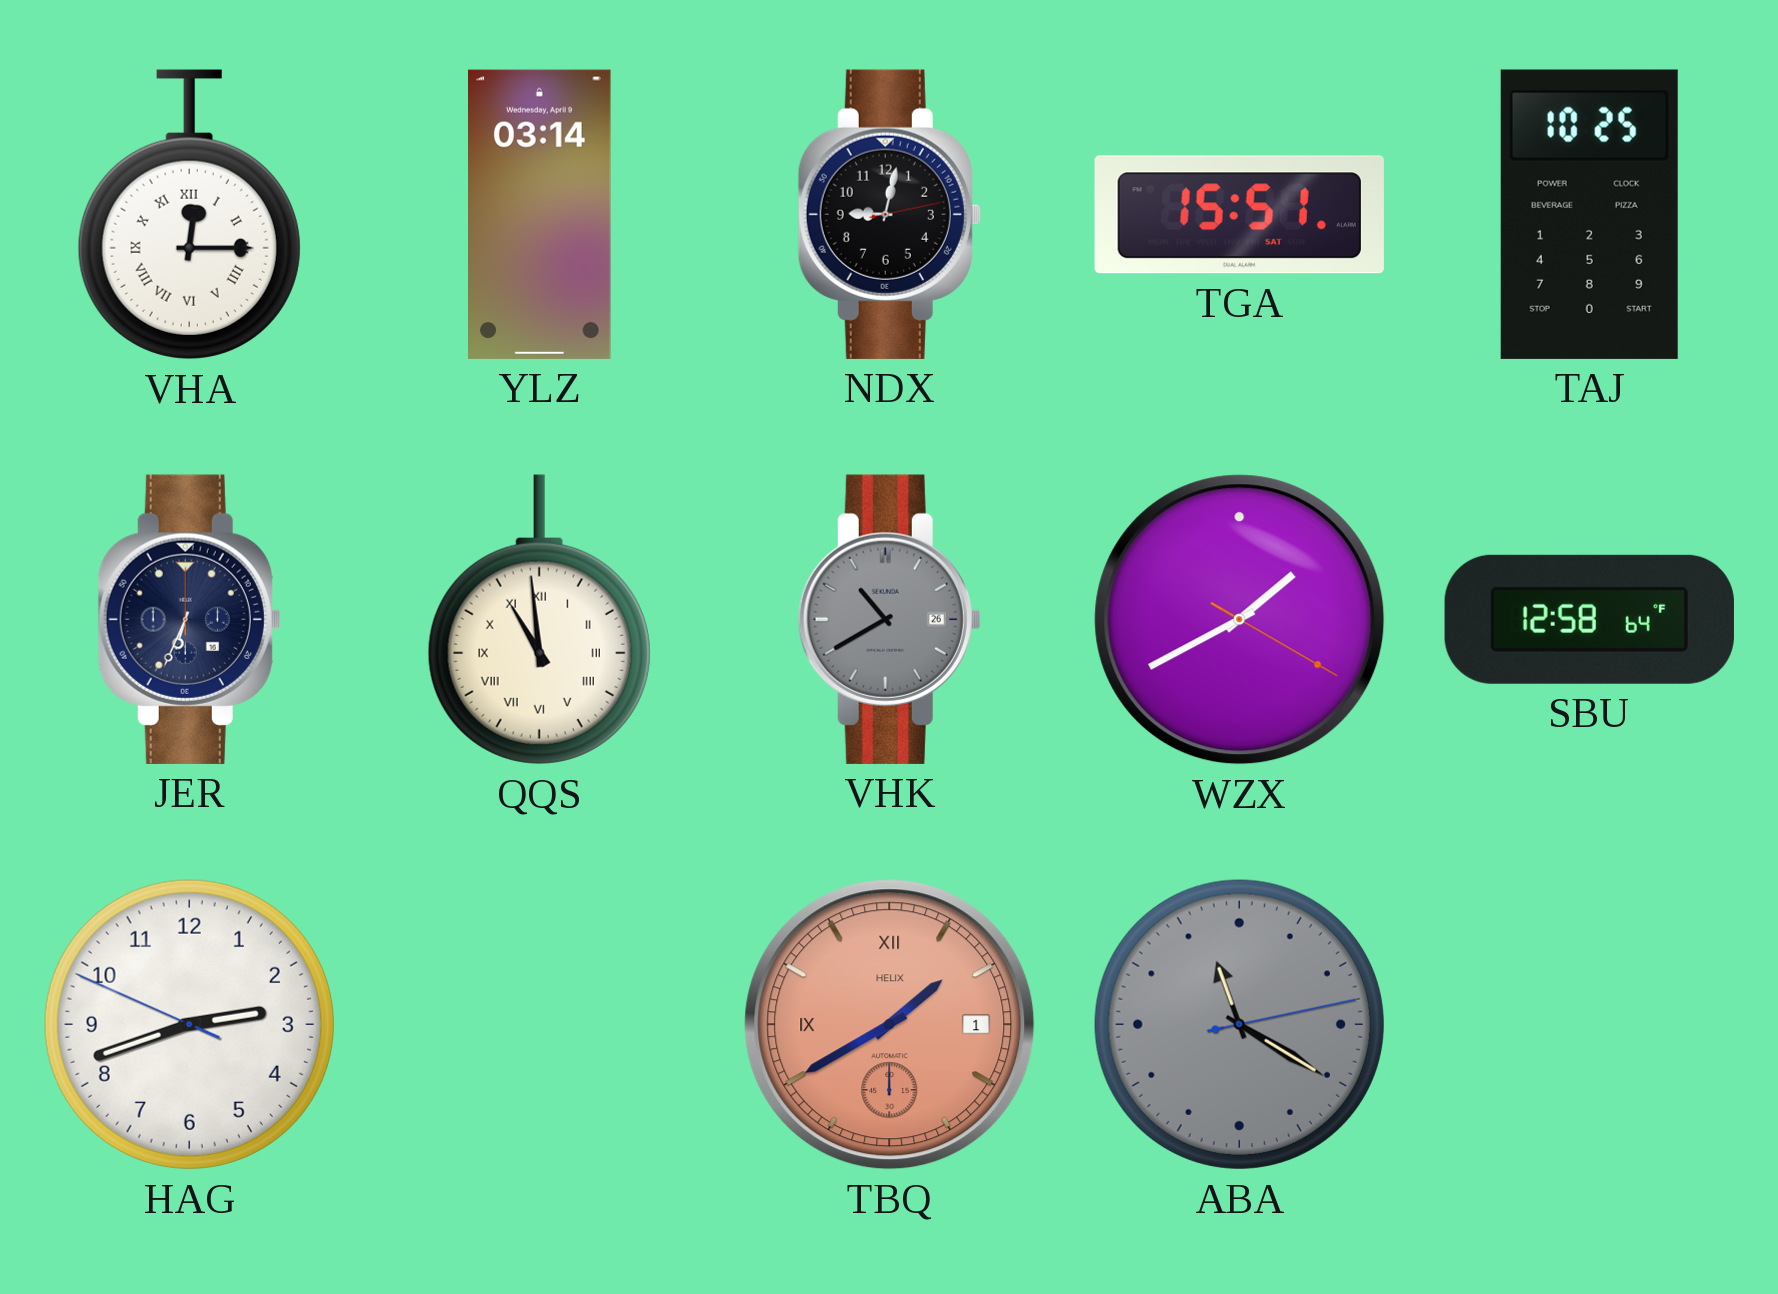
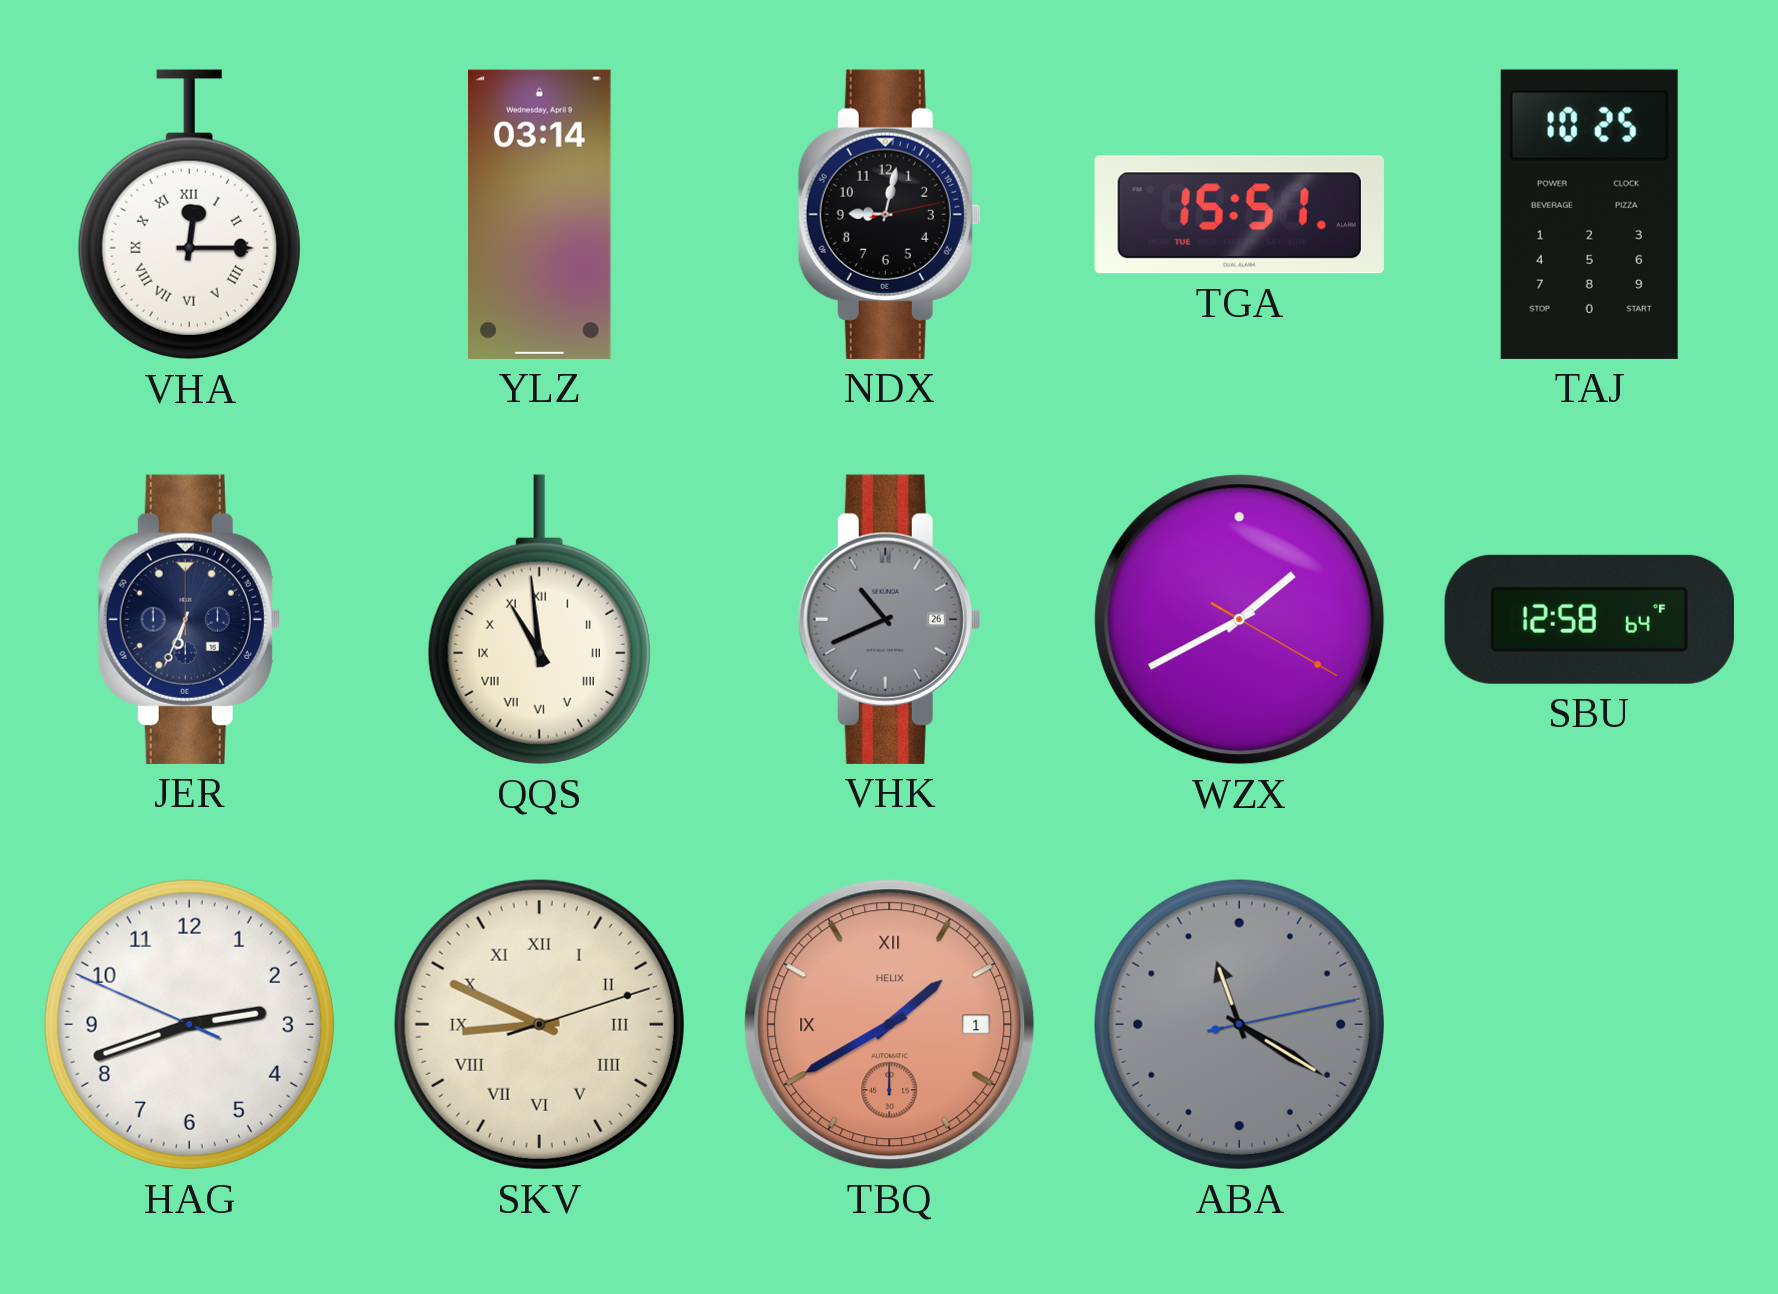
TGA date: SAT -> TUE (1239, 215)
VHK: 10:40 -> 10:41 (889, 619)
SKV: none -> 8:49 (539, 1024)
